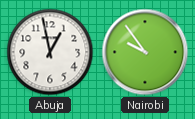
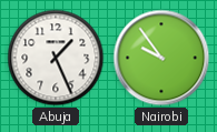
Abuja: 12:58 -> 1:26 (56, 58)
